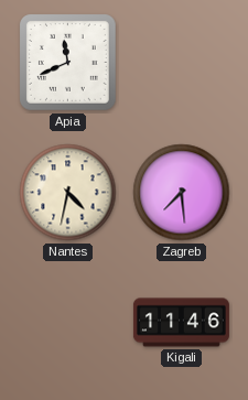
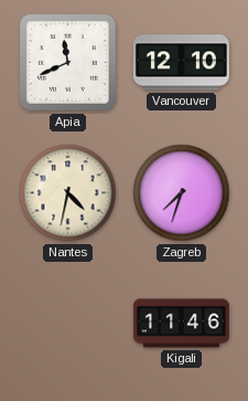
Vancouver: none -> 12:10 (181, 63)
Zagreb: 7:29 -> 7:33 (182, 193)
